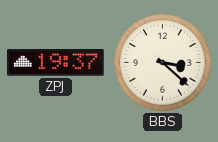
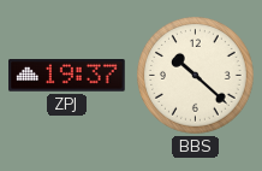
BBS: 3:22 -> 10:22 (196, 76)
